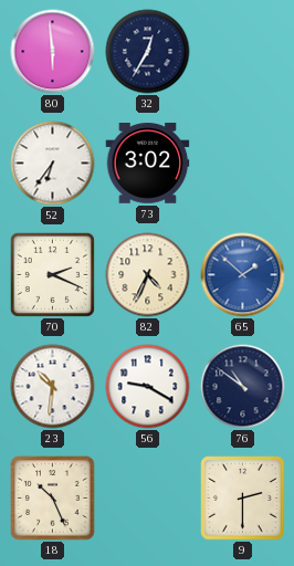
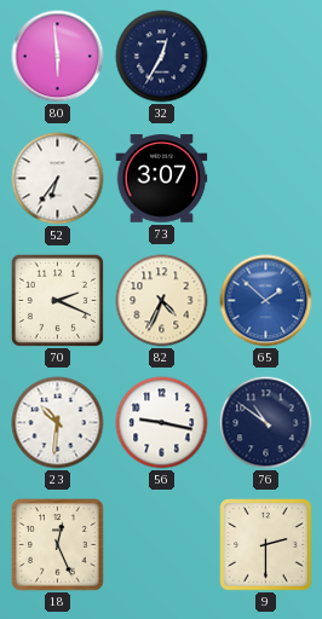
73: 3:02 -> 3:07 (162, 179)
56: 9:20 -> 9:17 (162, 423)
18: 10:26 -> 12:26 (58, 545)
